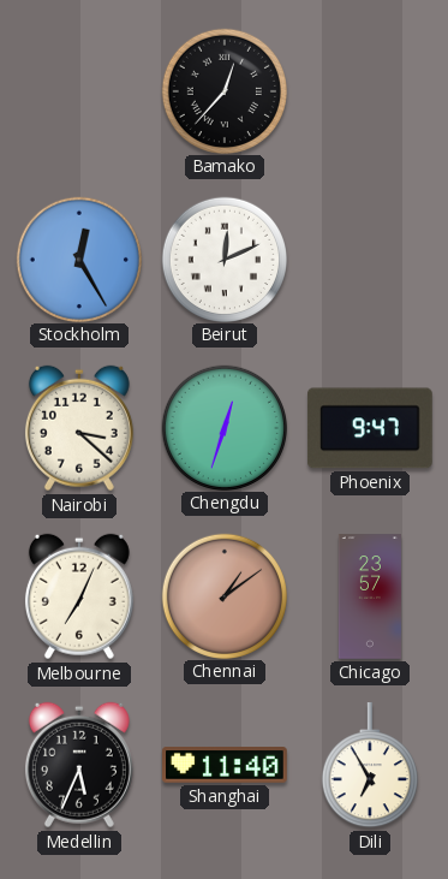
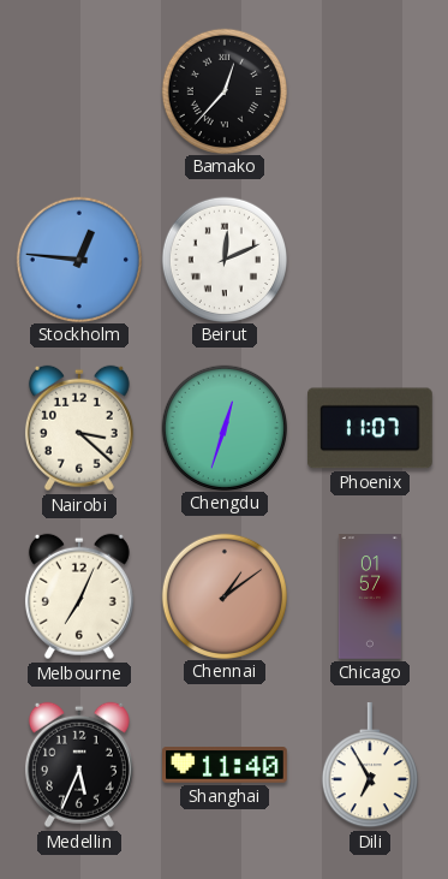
Stockholm: 12:25 -> 12:46 (78, 259)
Phoenix: 9:47 -> 11:07 (371, 428)
Chicago: 23:57 -> 01:57 (370, 596)
